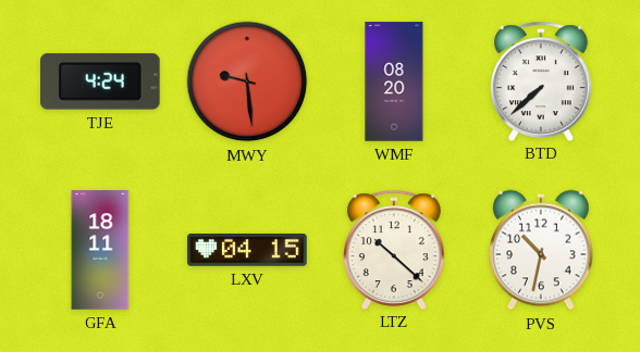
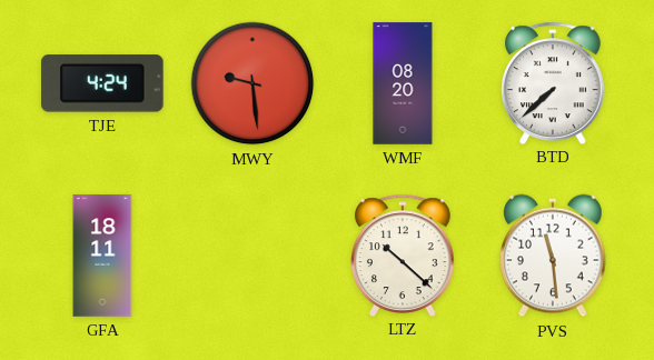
LXV: 04:15 -> none (247, 250)
PVS: 10:32 -> 11:29 (554, 256)
